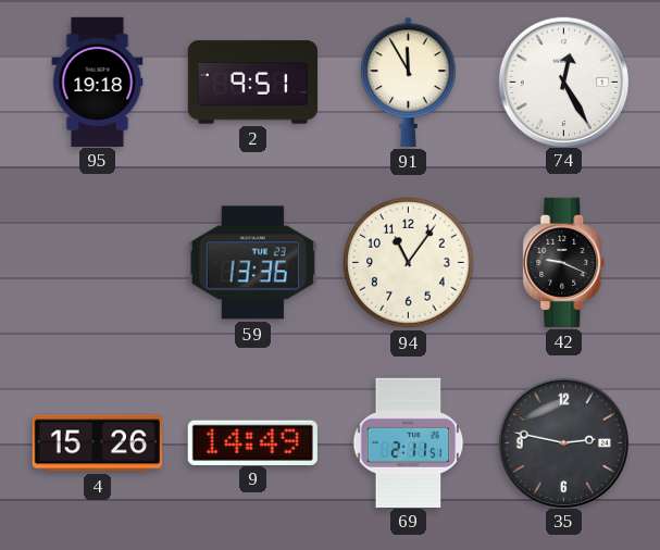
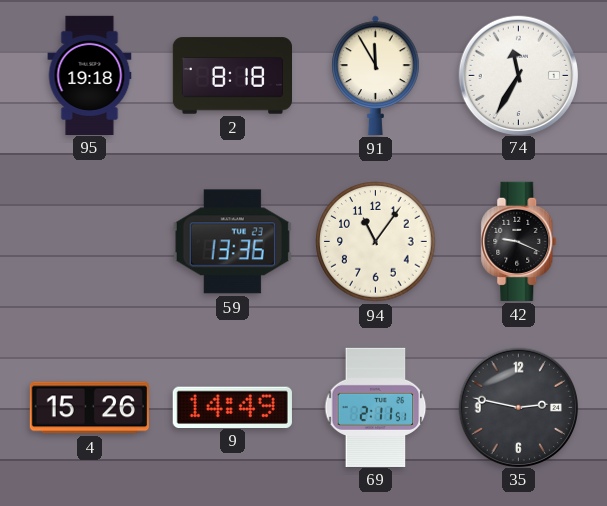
2: 9:51 -> 8:18 (232, 76)
74: 12:25 -> 11:35 (518, 75)
